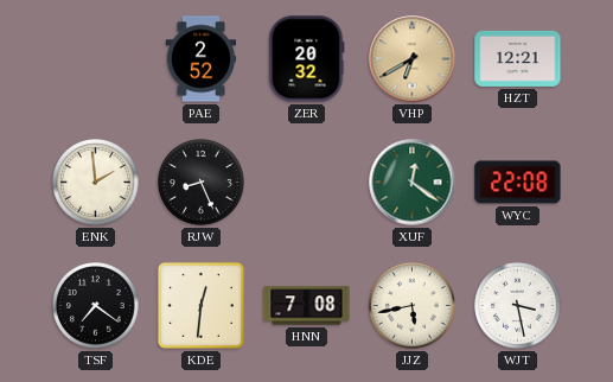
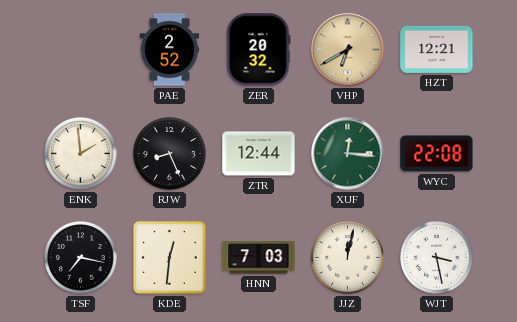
ZTR: none -> 12:44 (259, 154)
XUF: 12:21 -> 12:16 (348, 154)
TSF: 7:21 -> 7:17 (81, 258)
HNN: 7:08 -> 7:03 (259, 258)
JJZ: 5:43 -> 12:02 (348, 258)
